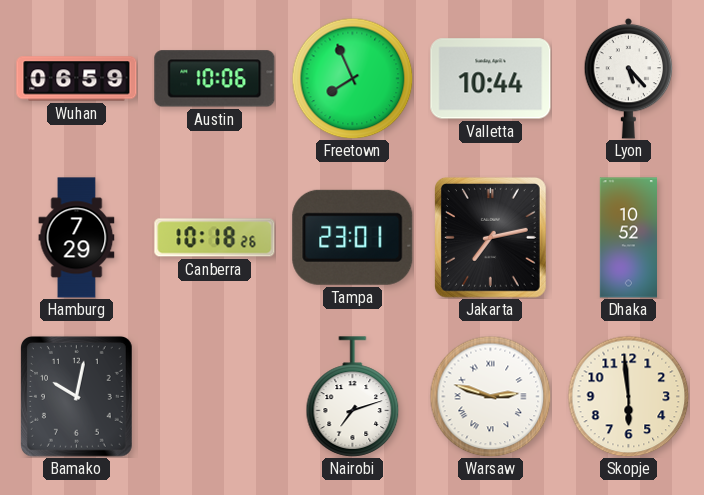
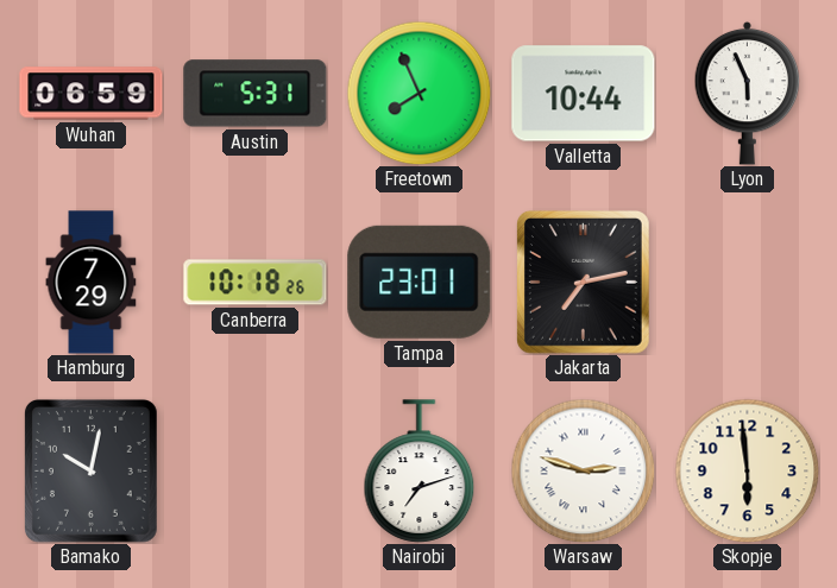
Austin: 10:06 -> 5:31 (256, 94)
Lyon: 5:23 -> 5:56 (748, 93)
Dhaka: 10:52 -> none (628, 238)
